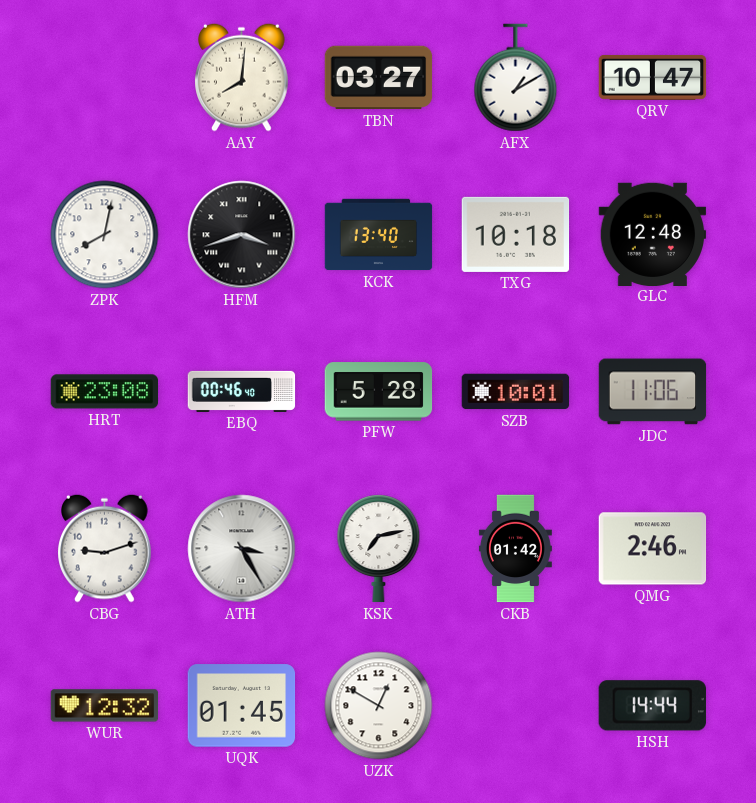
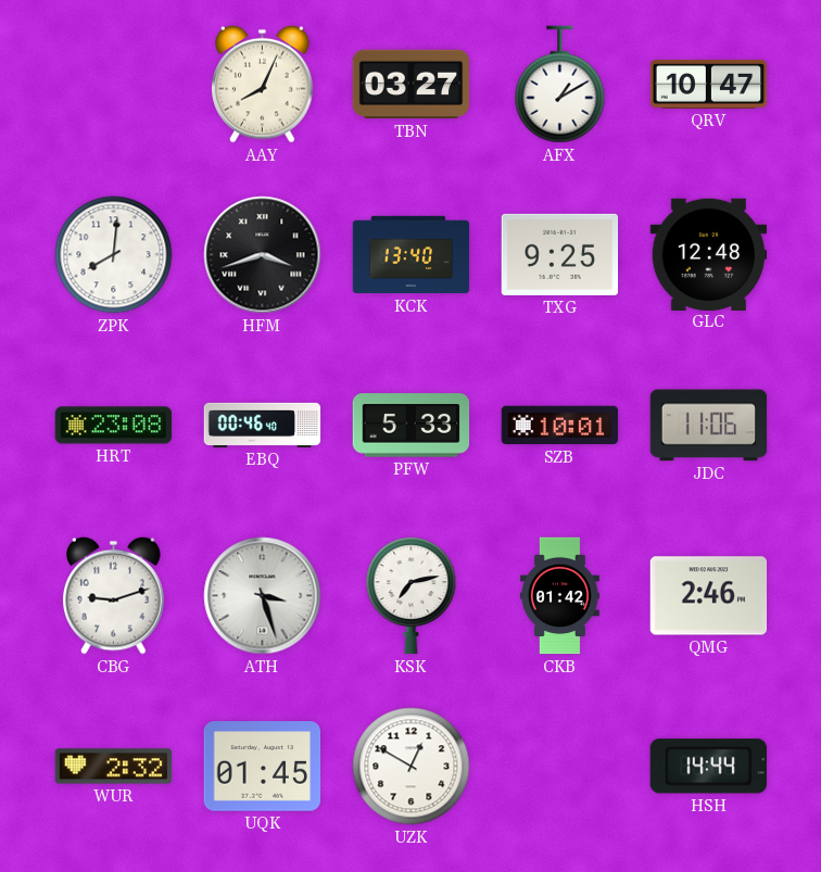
AAY: 8:01 -> 8:04 (263, 84)
ZPK: 8:02 -> 8:01 (114, 255)
TXG: 10:18 -> 9:25 (560, 254)
PFW: 5:28 -> 5:33 (412, 426)
ATH: 3:25 -> 3:27 (263, 596)
WUR: 12:32 -> 2:32 (114, 767)
